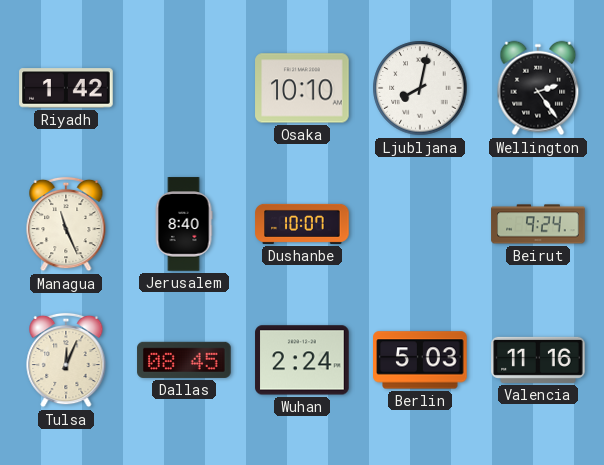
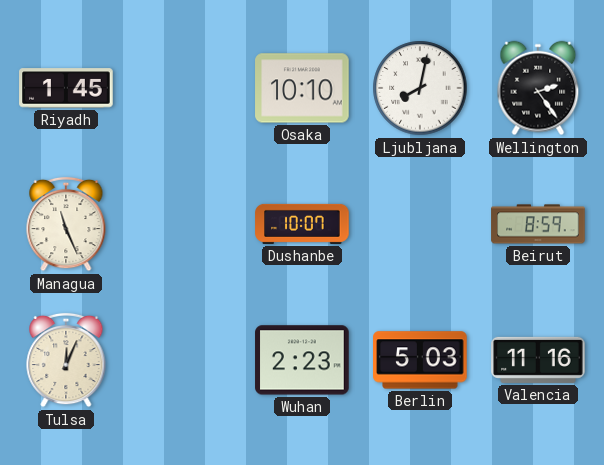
Riyadh: 1:42 -> 1:45 (66, 88)
Jerusalem: 8:40 -> none (184, 224)
Beirut: 9:24 -> 8:59 (538, 224)
Dallas: 08:45 -> none (184, 360)
Wuhan: 2:24 -> 2:23 (302, 360)
